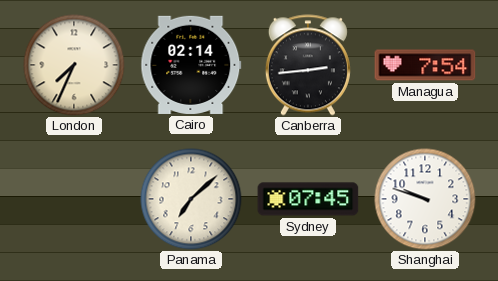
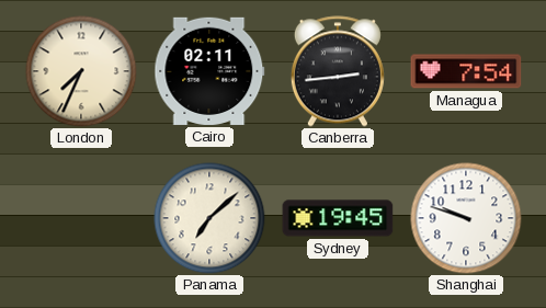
Cairo: 02:14 -> 02:11 (209, 71)
Sydney: 07:45 -> 19:45 (338, 218)
